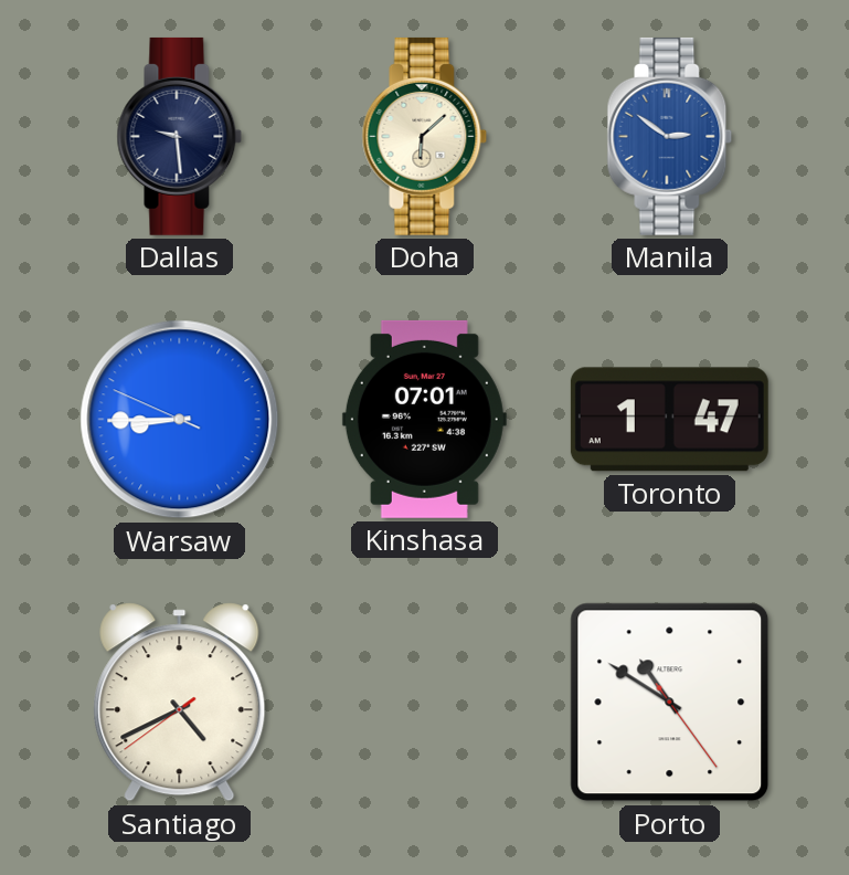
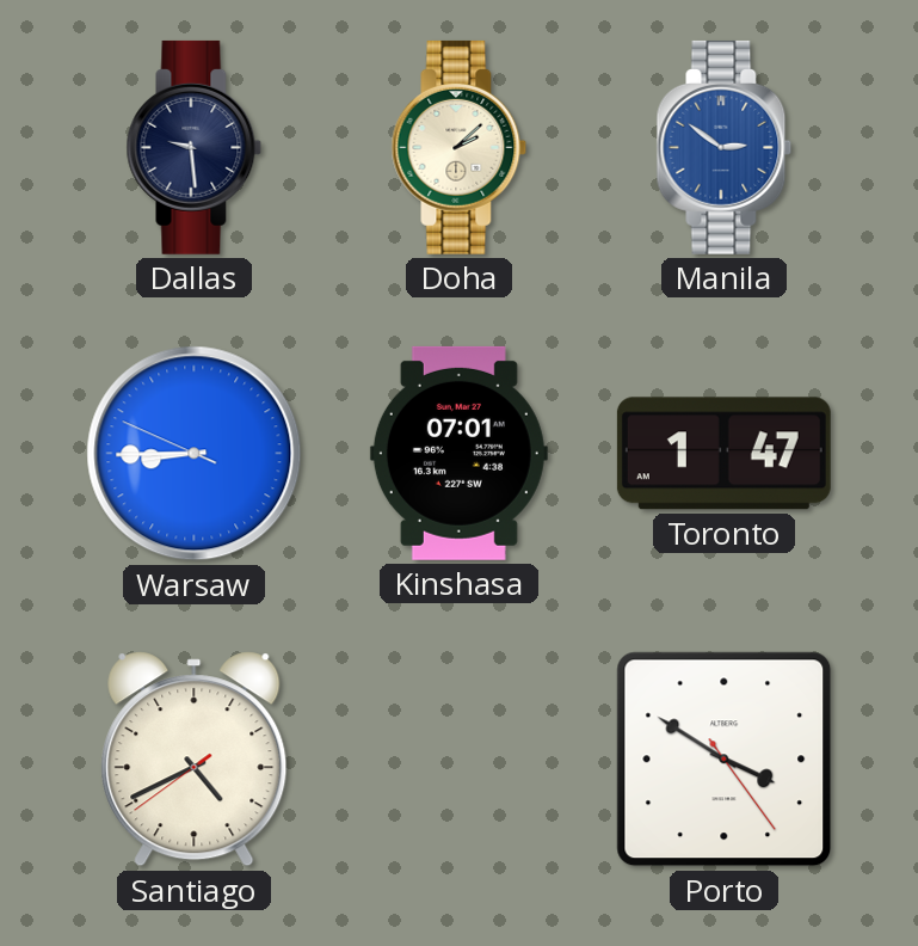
Doha: 6:08 -> 2:08 (460, 147)
Porto: 10:50 -> 3:50 (725, 760)
